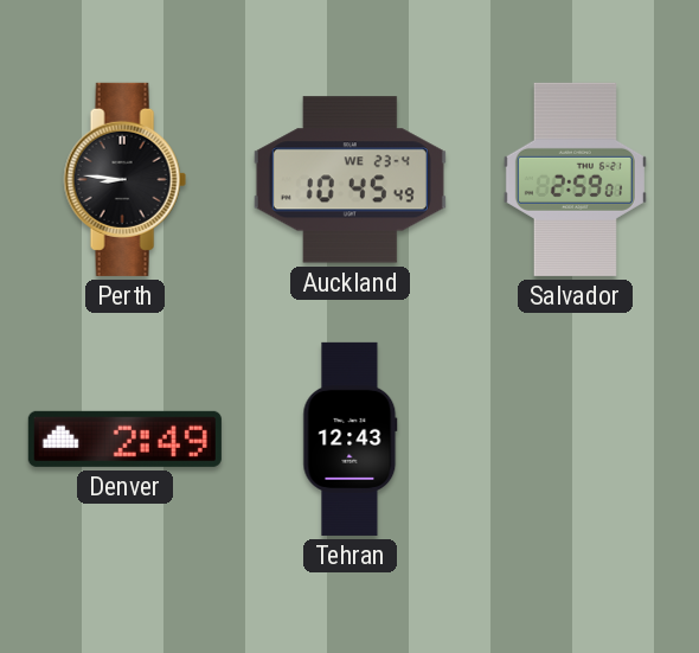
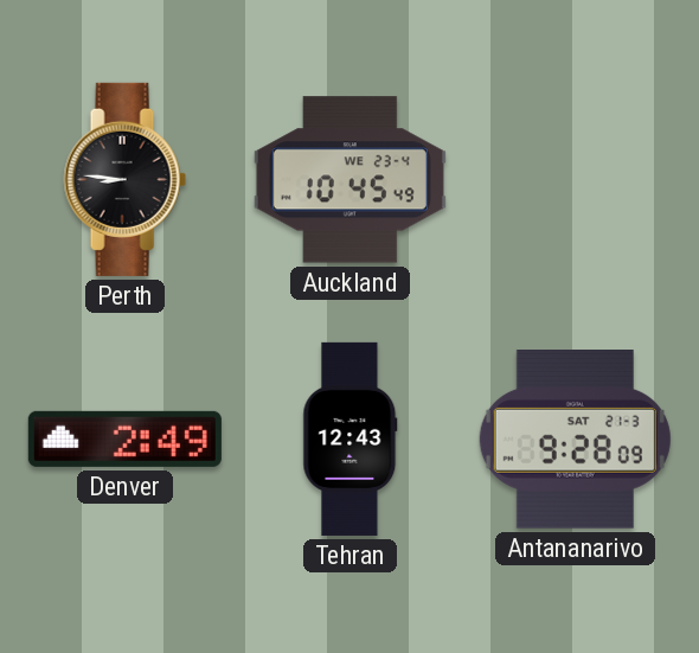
Salvador: 2:59 -> none (575, 179)
Antananarivo: none -> 9:28 (575, 440)
